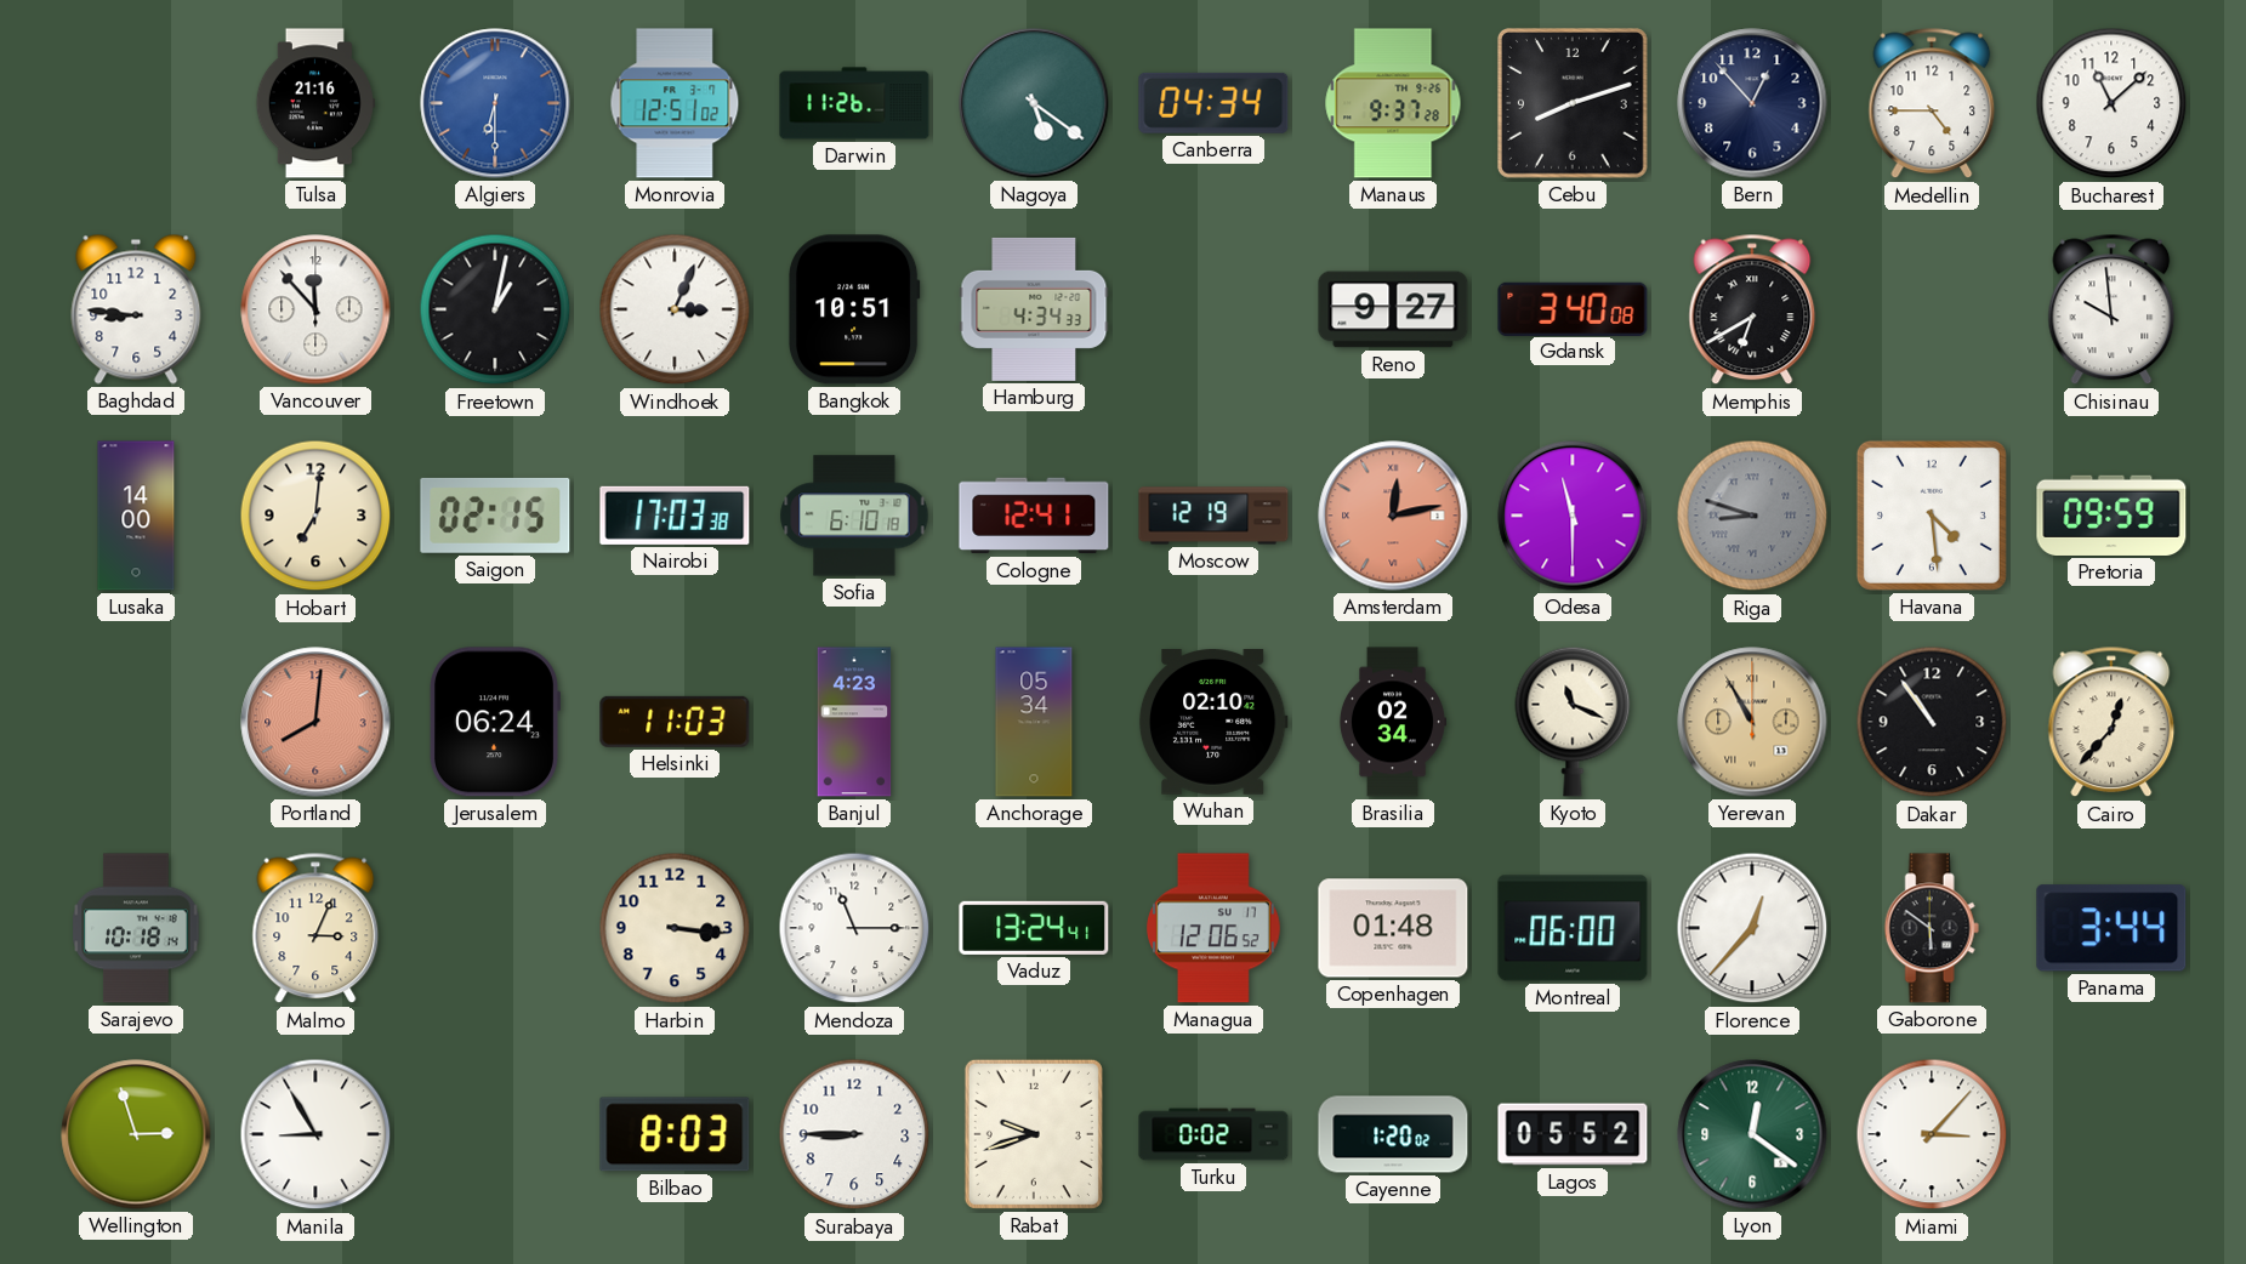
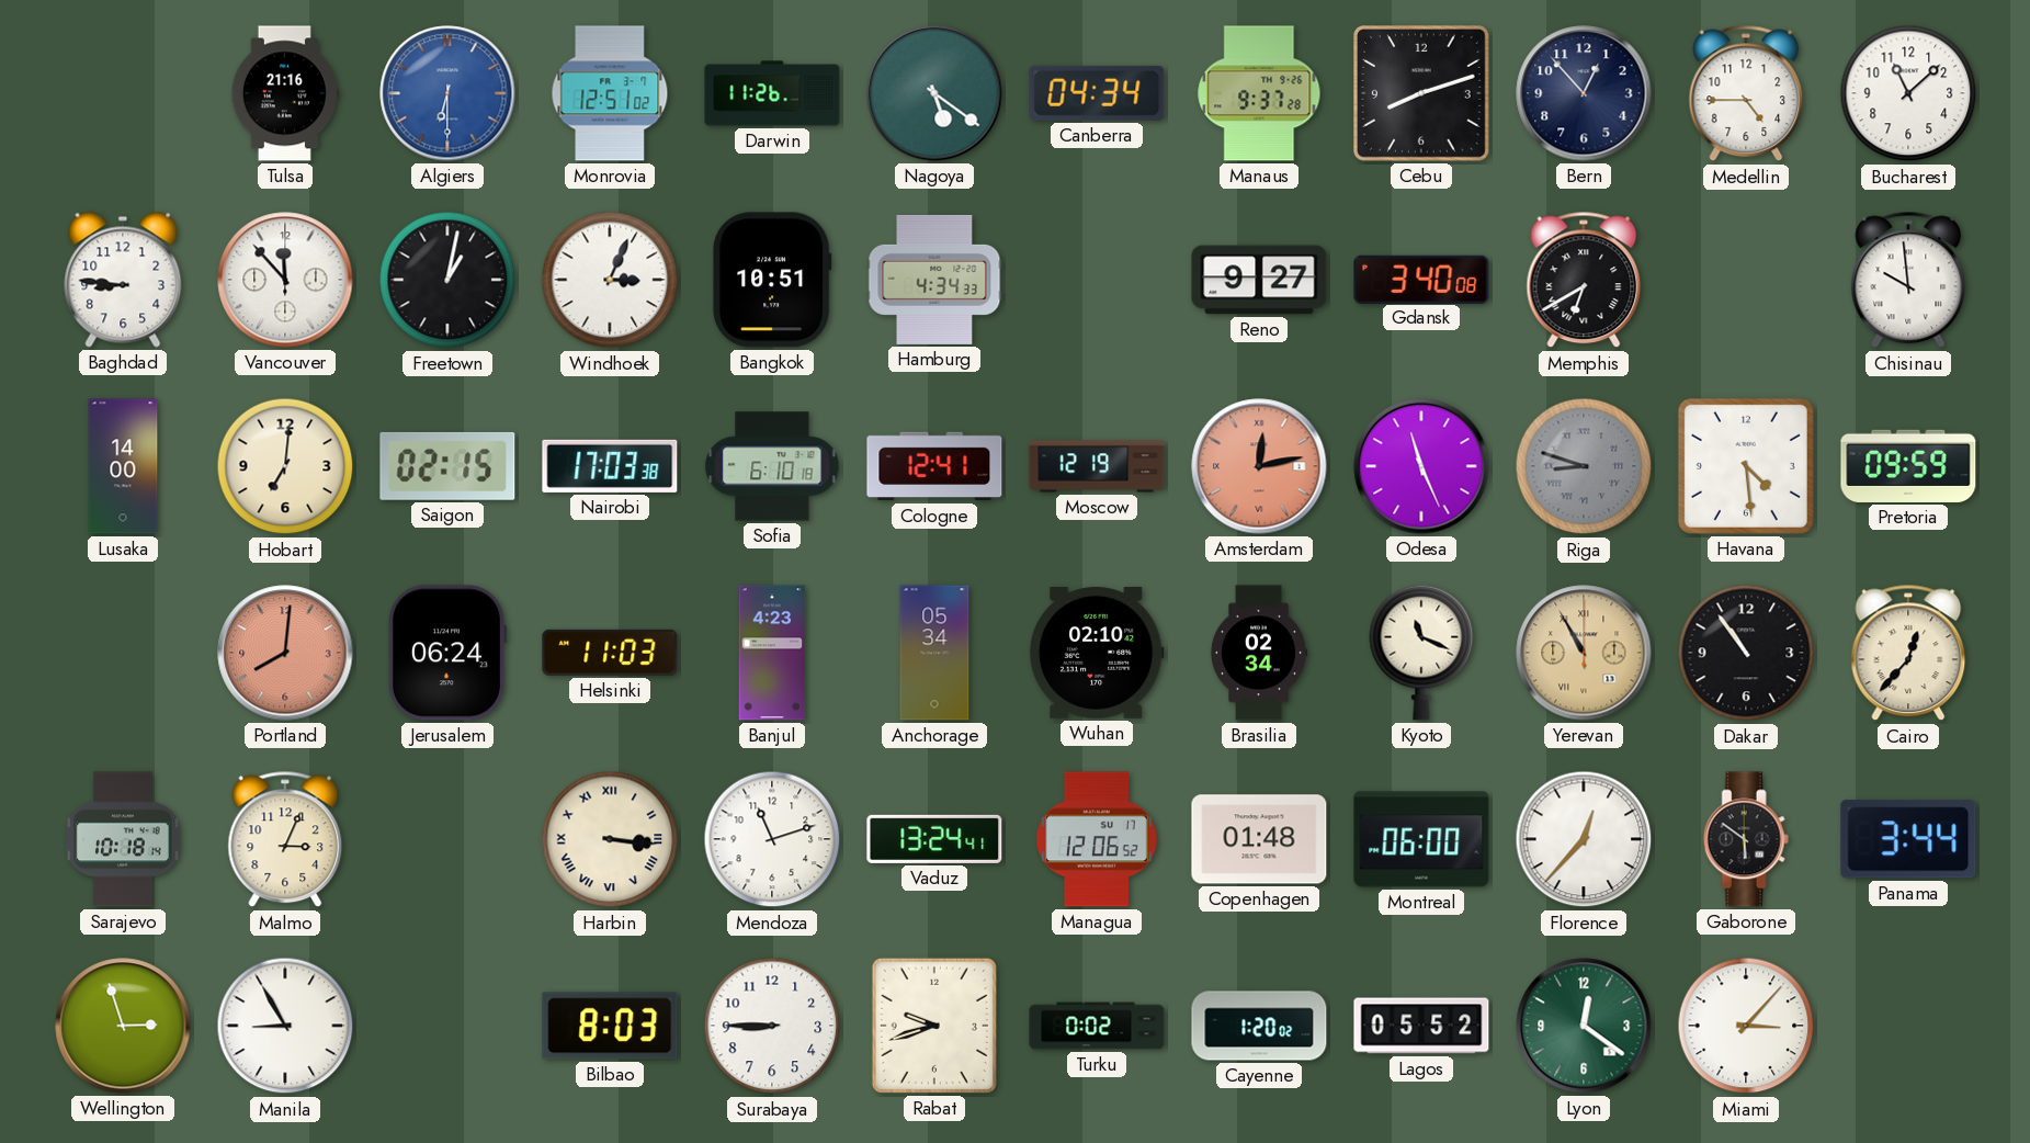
Odesa: 11:30 -> 11:26 (1421, 466)
Harbin numerals: Arabic -> Roman (610, 839)
Mendoza: 11:15 -> 11:12 (772, 839)
